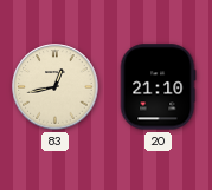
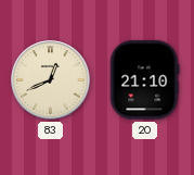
83: 12:43 -> 12:41 (51, 80)
